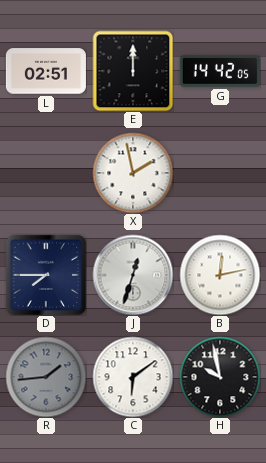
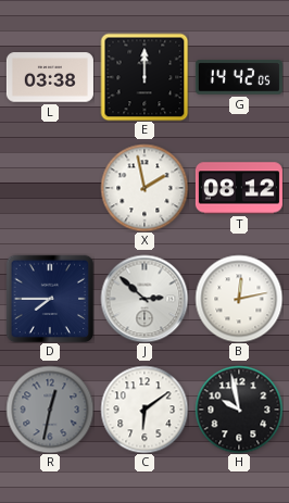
L: 02:51 -> 03:38 (50, 77)
T: none -> 08:12 (239, 188)
J: 12:33 -> 2:52 (144, 299)
R: 1:44 -> 12:32 (50, 410)
